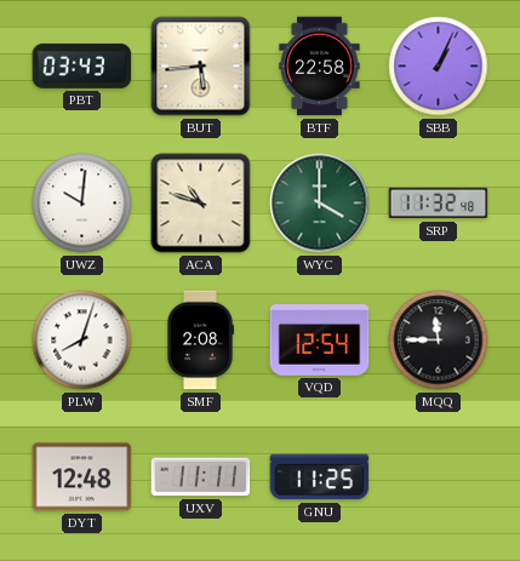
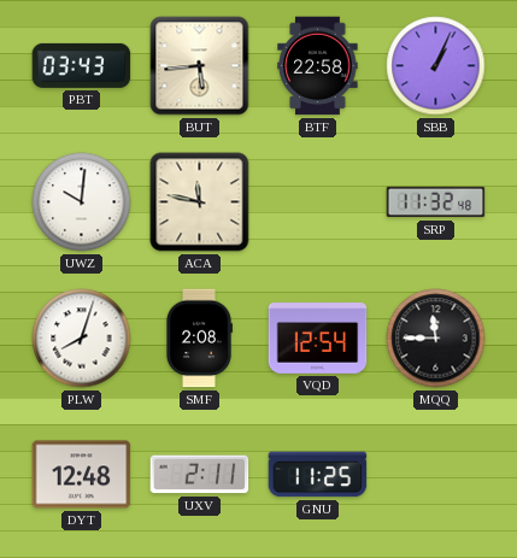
ACA: 10:48 -> 11:47 (200, 202)
WYC: 4:00 -> none (320, 204)
UXV: 11:11 -> 2:11 (200, 475)
